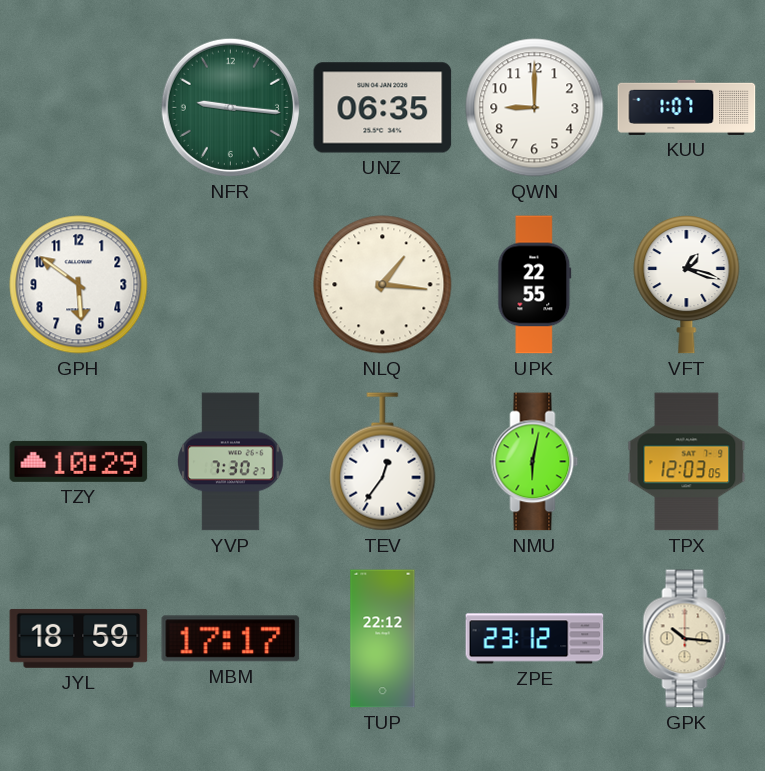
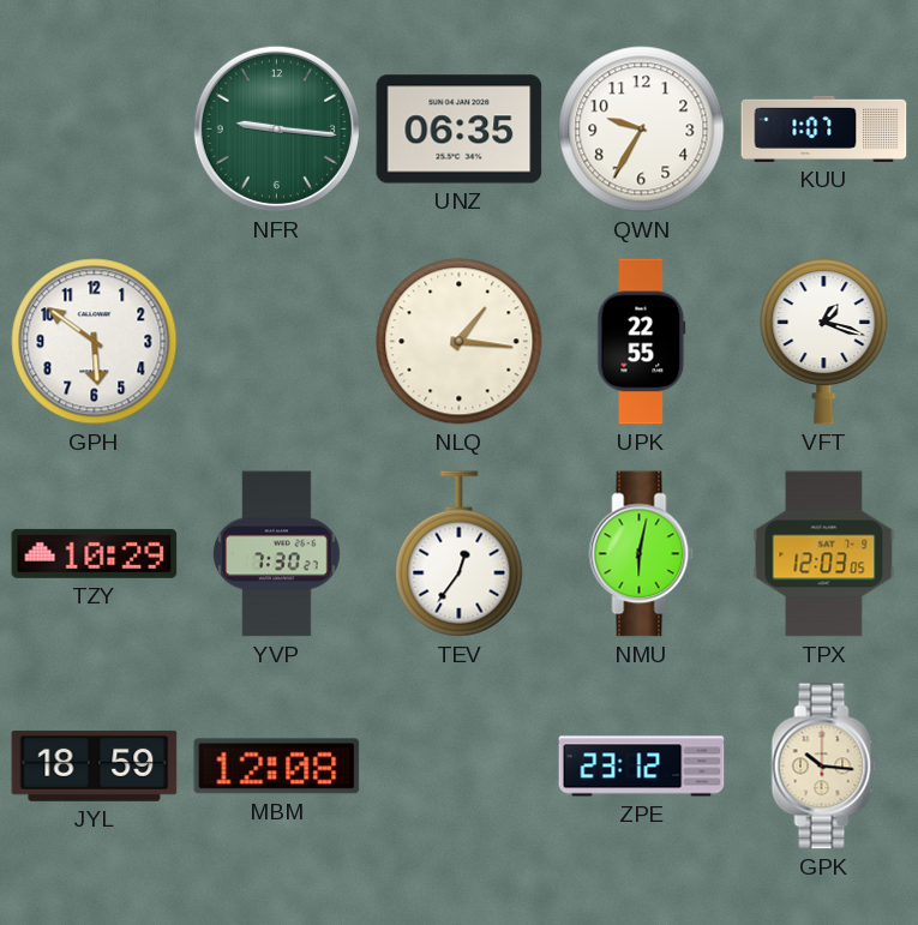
QWN: 9:00 -> 9:35 (642, 130)
MBM: 17:17 -> 12:08 (277, 767)
TUP: 22:12 -> none (383, 639)
